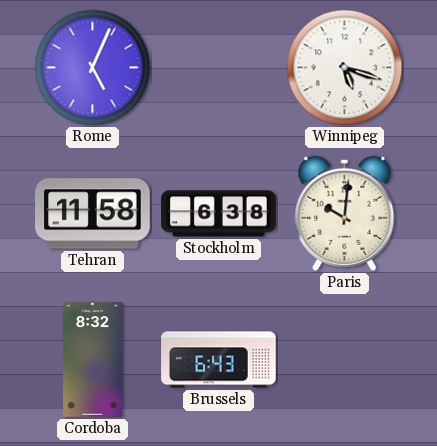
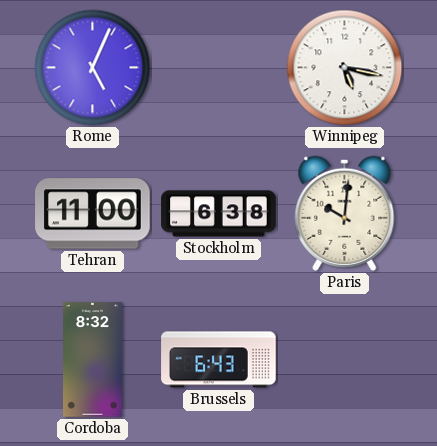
Winnipeg: 5:18 -> 5:17 (345, 68)
Tehran: 11:58 -> 11:00 (93, 214)
